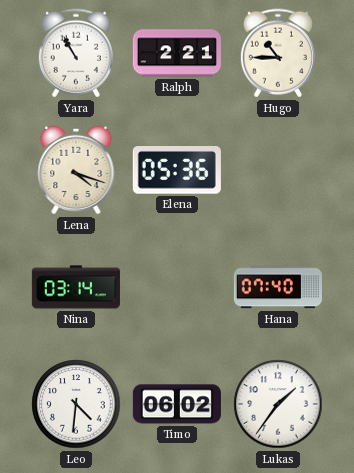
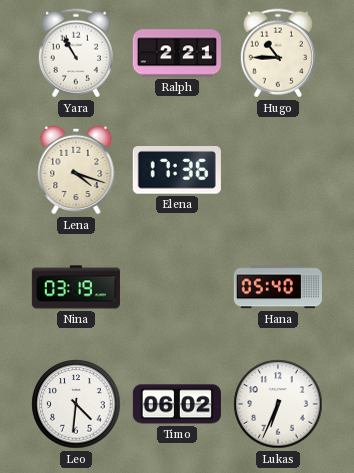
Elena: 05:36 -> 17:36 (177, 171)
Nina: 03:14 -> 03:19 (76, 287)
Hana: 07:40 -> 05:40 (278, 287)
Lukas: 1:36 -> 6:34 (278, 404)
